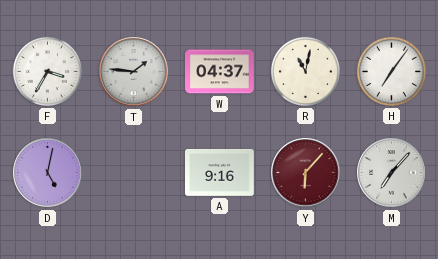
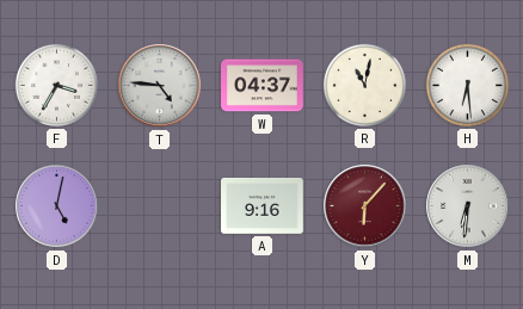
T: 1:46 -> 4:46 (160, 86)
H: 7:06 -> 6:29 (467, 85)
M: 7:07 -> 6:31 (468, 206)
